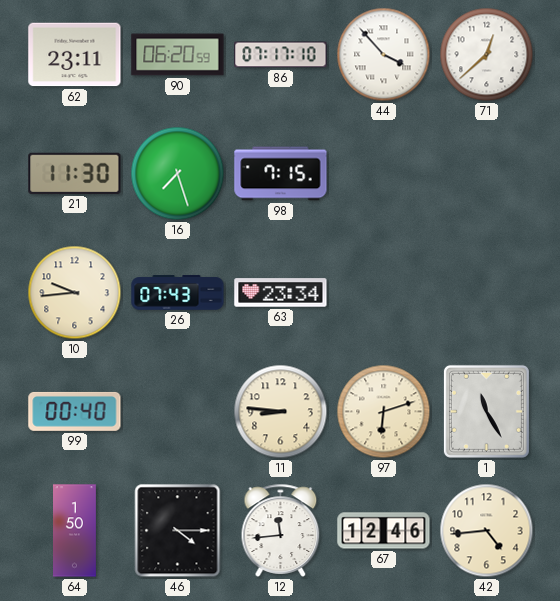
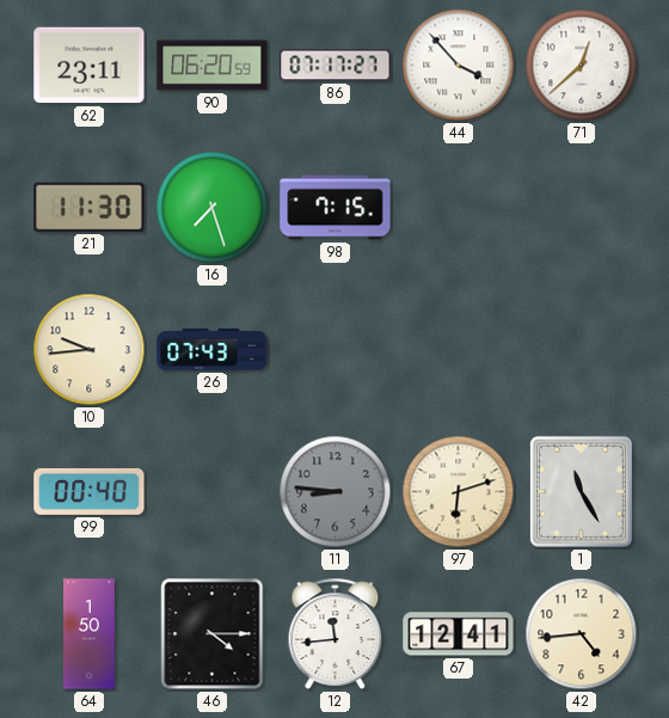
86: 07:17:10 -> 07:17:27 (336, 66)
63: 23:34 -> none (281, 293)
11 dial: cream -> grey (336, 492)
67: 12:46 -> 12:41 (459, 634)
